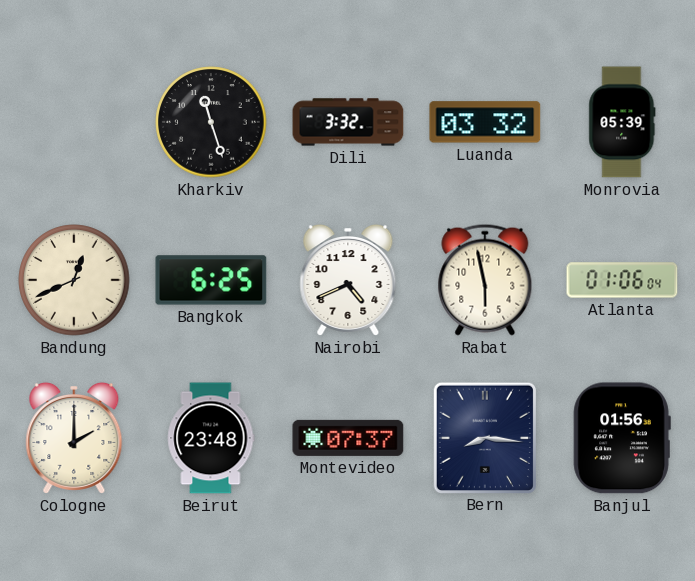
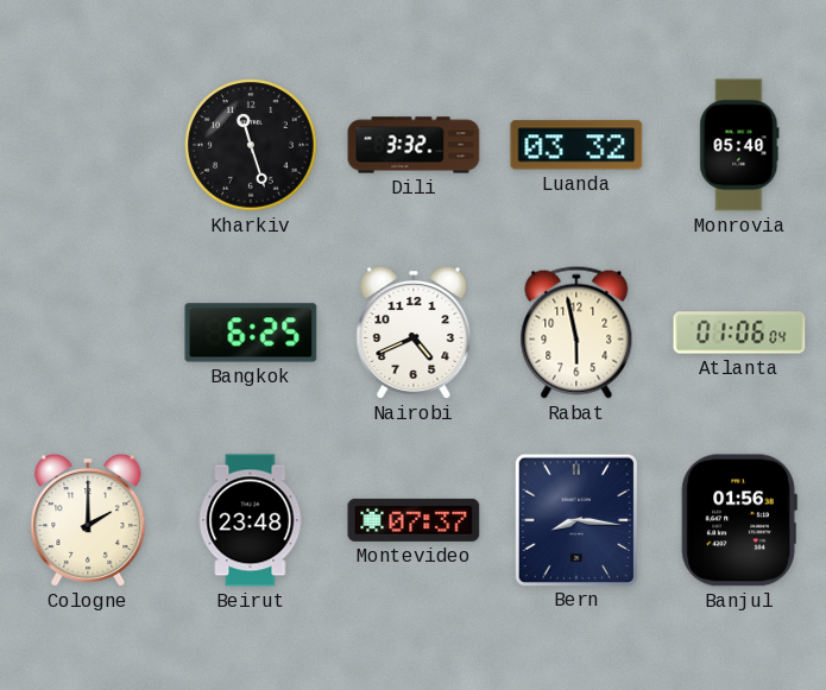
Monrovia: 05:39 -> 05:40 (739, 145)
Bandung: 12:41 -> none (74, 280)
